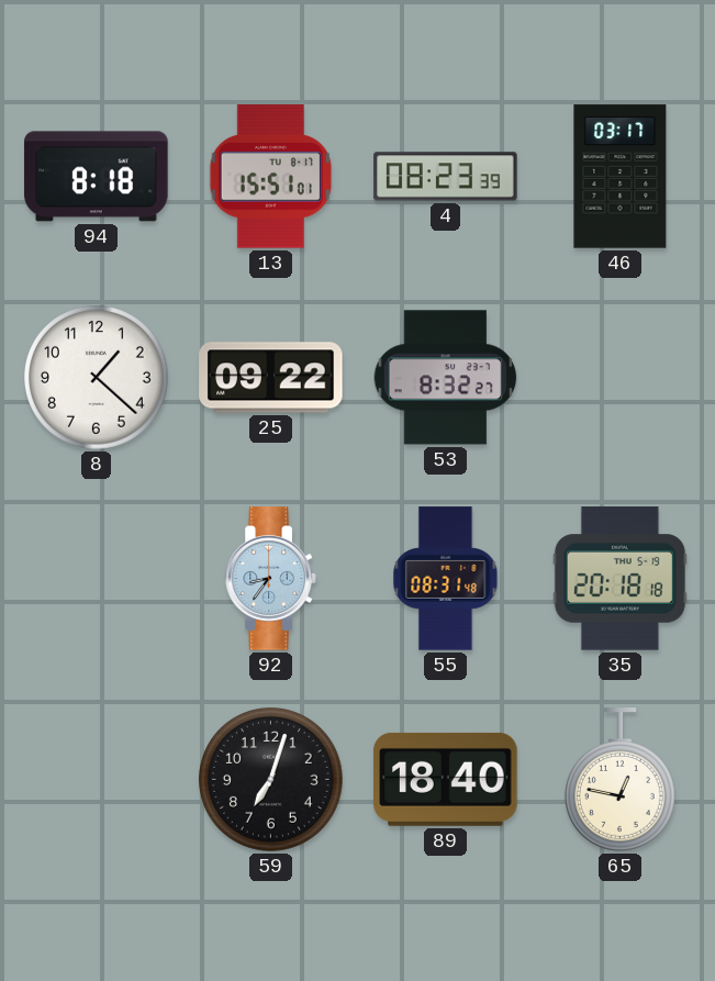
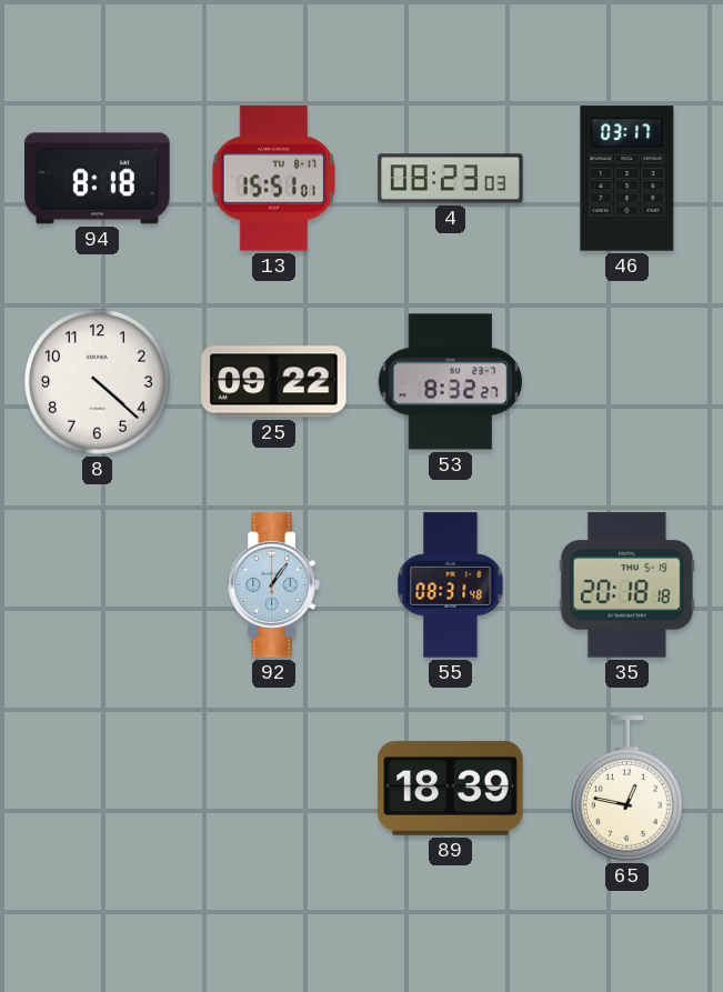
4: 08:23:39 -> 08:23:03 (451, 179)
8: 1:22 -> 4:22 (98, 382)
92: 8:36 -> 1:06 (274, 585)
59: 7:03 -> none (271, 780)
89: 18:40 -> 18:39 (451, 788)
